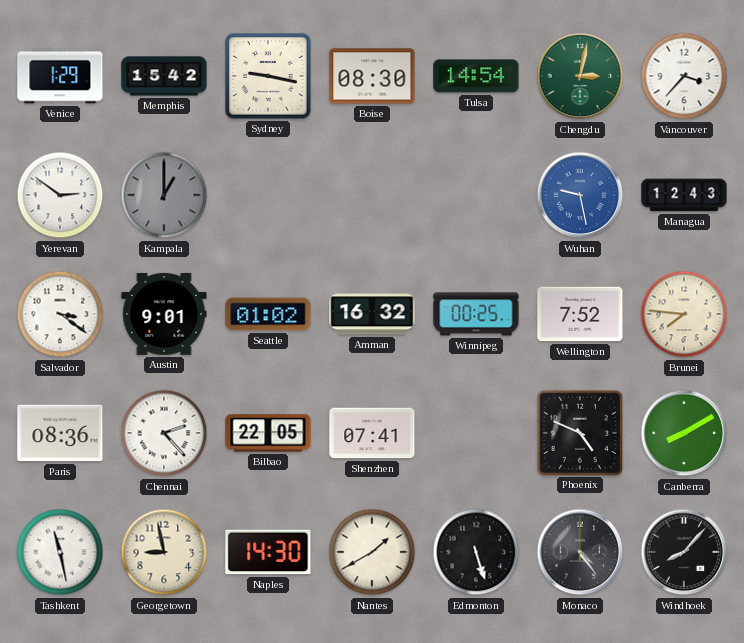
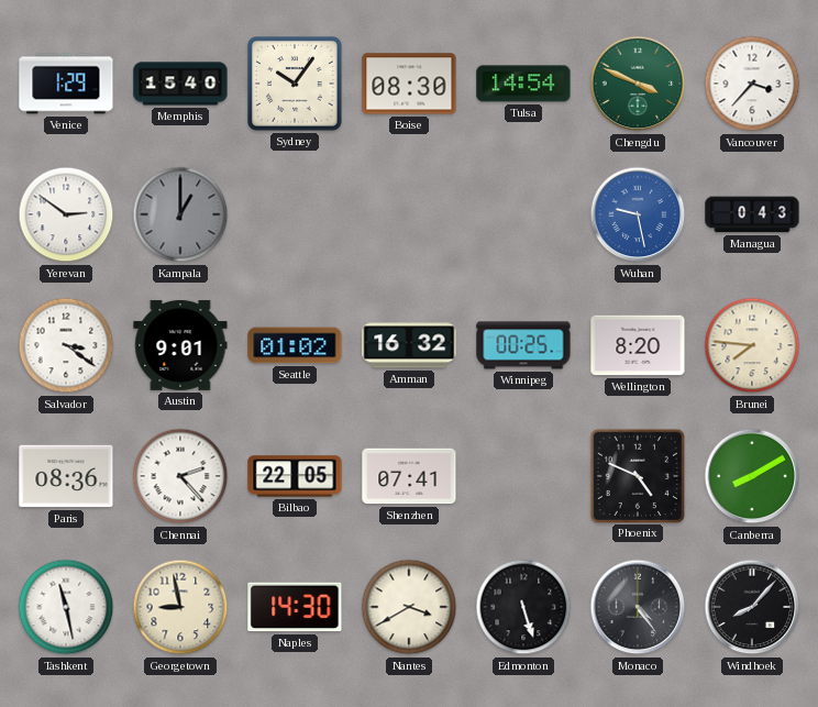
Memphis: 15:42 -> 15:40 (180, 84)
Sydney: 9:17 -> 10:06 (296, 85)
Chengdu: 3:02 -> 3:49 (638, 84)
Managua: 12:43 -> 0:43 (752, 214)
Wellington: 7:52 -> 8:20 (638, 345)
Nantes: 1:40 -> 3:40 (409, 607)
